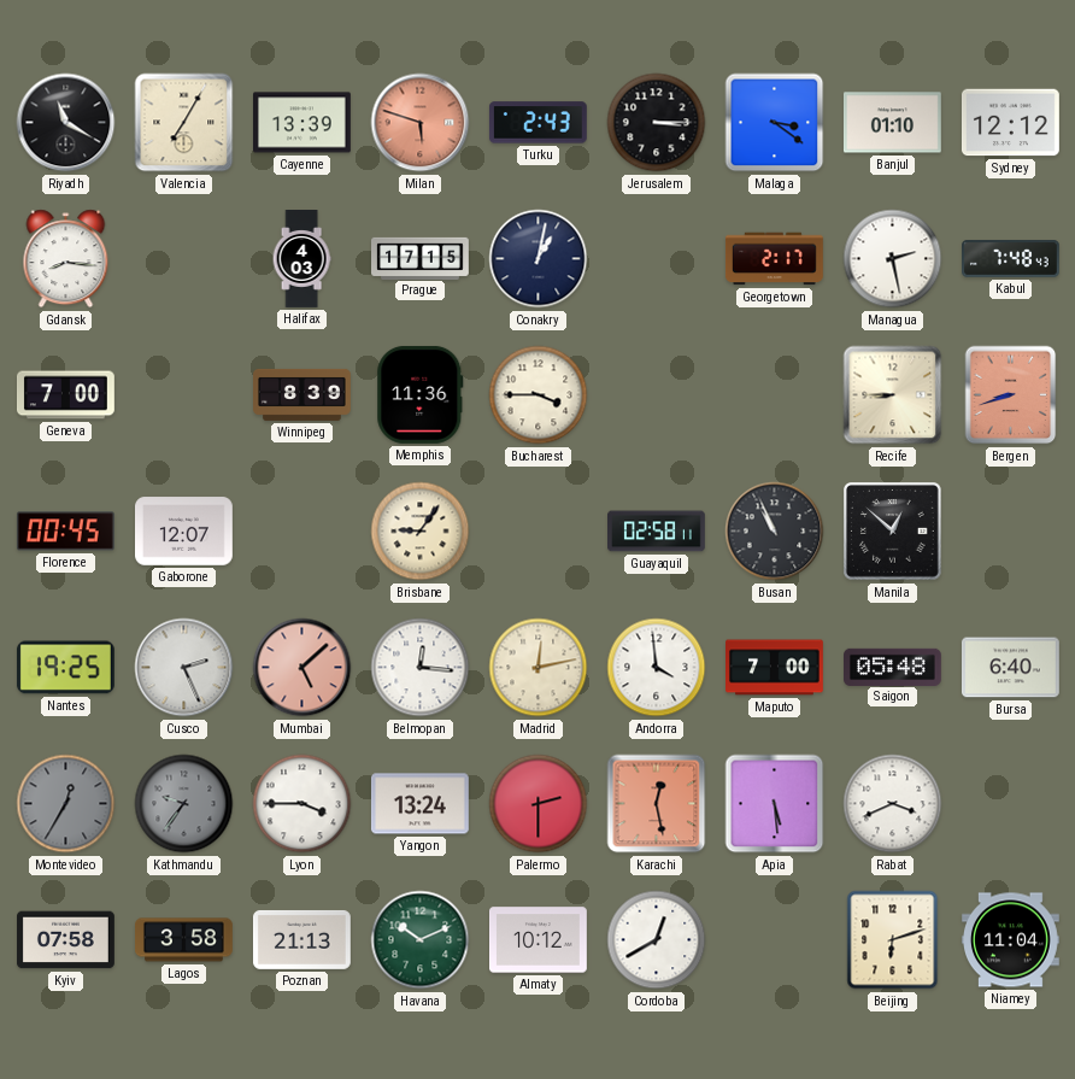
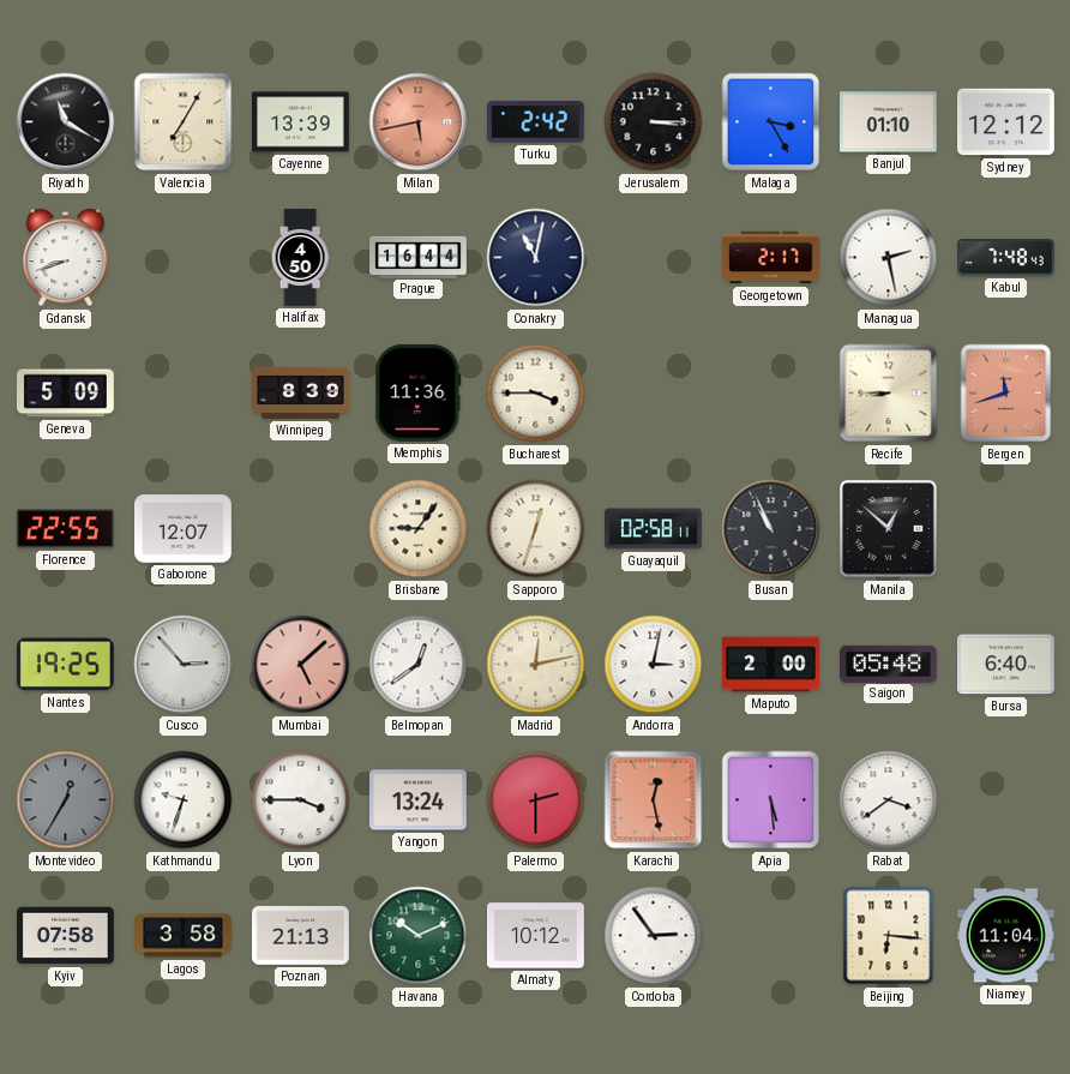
Milan: 5:48 -> 5:43 (419, 122)
Turku: 2:43 -> 2:42 (535, 122)
Malaga: 3:21 -> 3:25 (771, 122)
Gdansk: 8:16 -> 8:42 (66, 258)
Halifax: 4:03 -> 4:50 (300, 258)
Prague: 17:15 -> 16:44 (419, 257)
Conakry: 1:02 -> 11:02 (536, 258)
Geneva: 7:00 -> 5:09 (65, 394)
Bergen: 8:42 -> 11:42 (1006, 394)
Florence: 00:45 -> 22:55 (65, 529)
Sapporo: none -> 12:33 (536, 529)
Cusco: 2:26 -> 2:53 (184, 665)
Belmopan: 12:16 -> 12:39 (419, 665)
Andorra: 3:59 -> 3:02 (654, 665)
Maputo: 7:00 -> 2:00 (771, 665)
Kathmandu: 9:36 -> 9:33 (184, 800)
Kathmandu dial: grey -> white (184, 800)
Rabat: 3:41 -> 3:39 (889, 800)
Cordoba: 12:40 -> 2:54 (654, 936)
Beijing: 6:12 -> 6:16 (889, 936)
